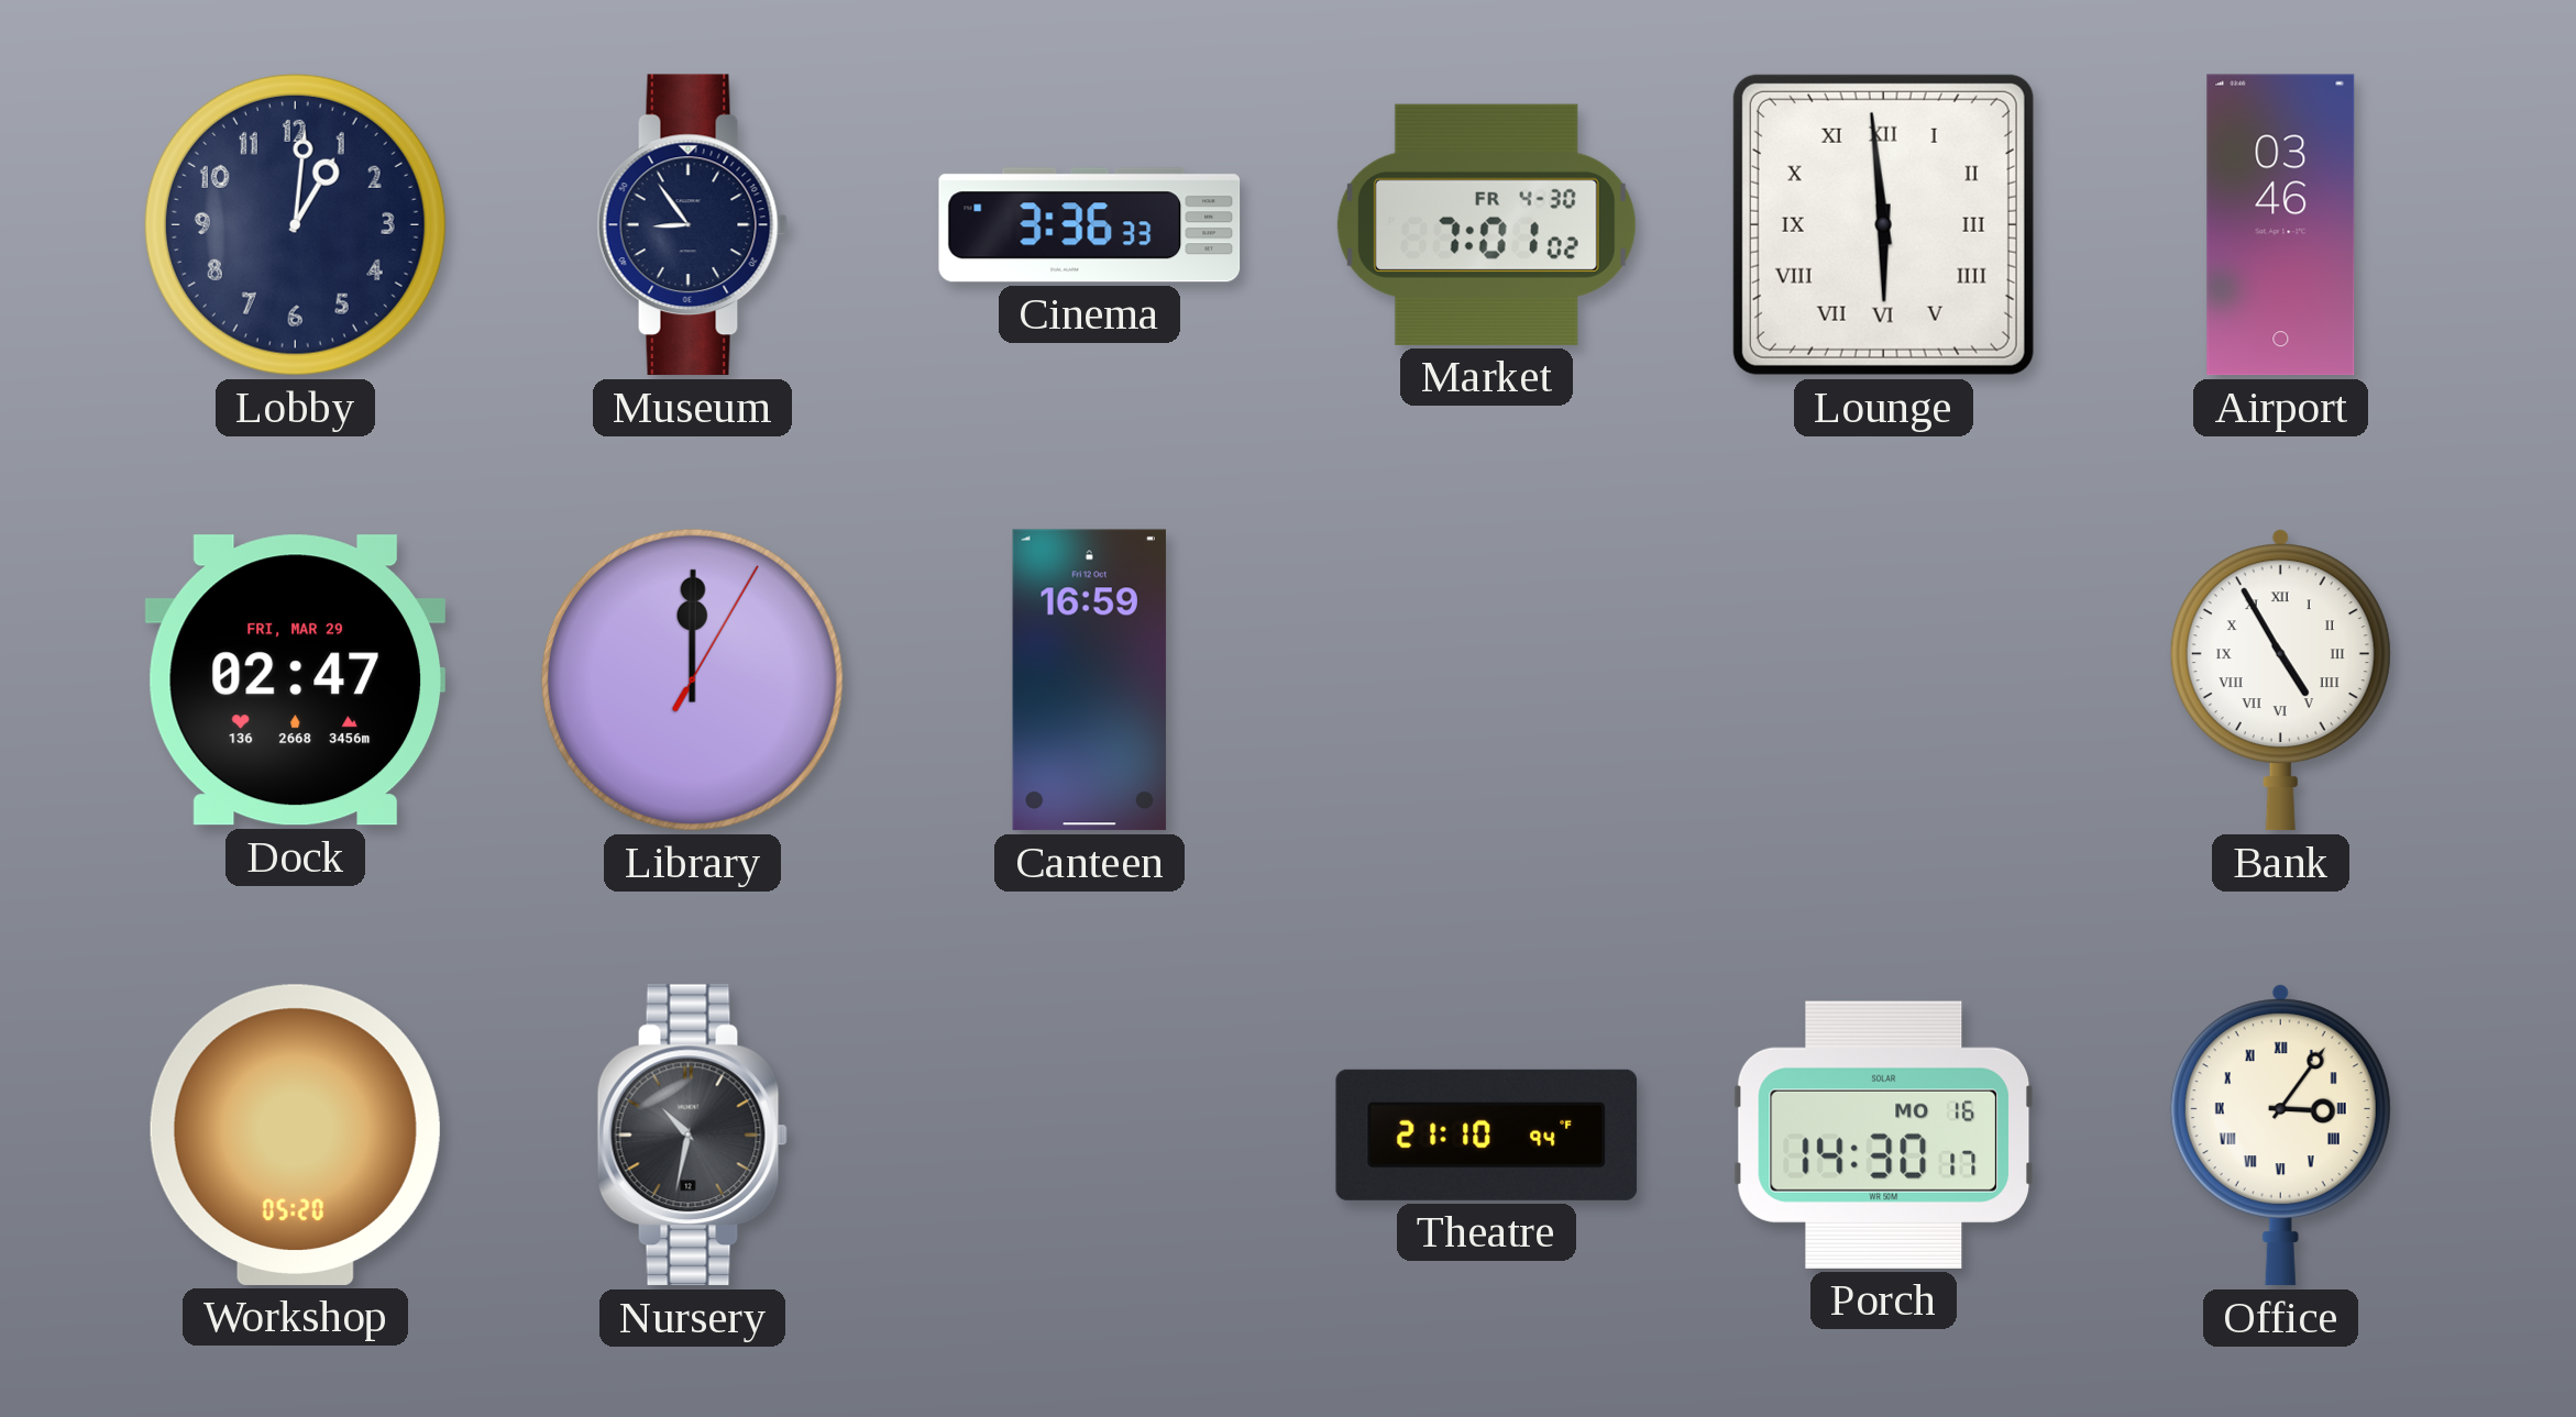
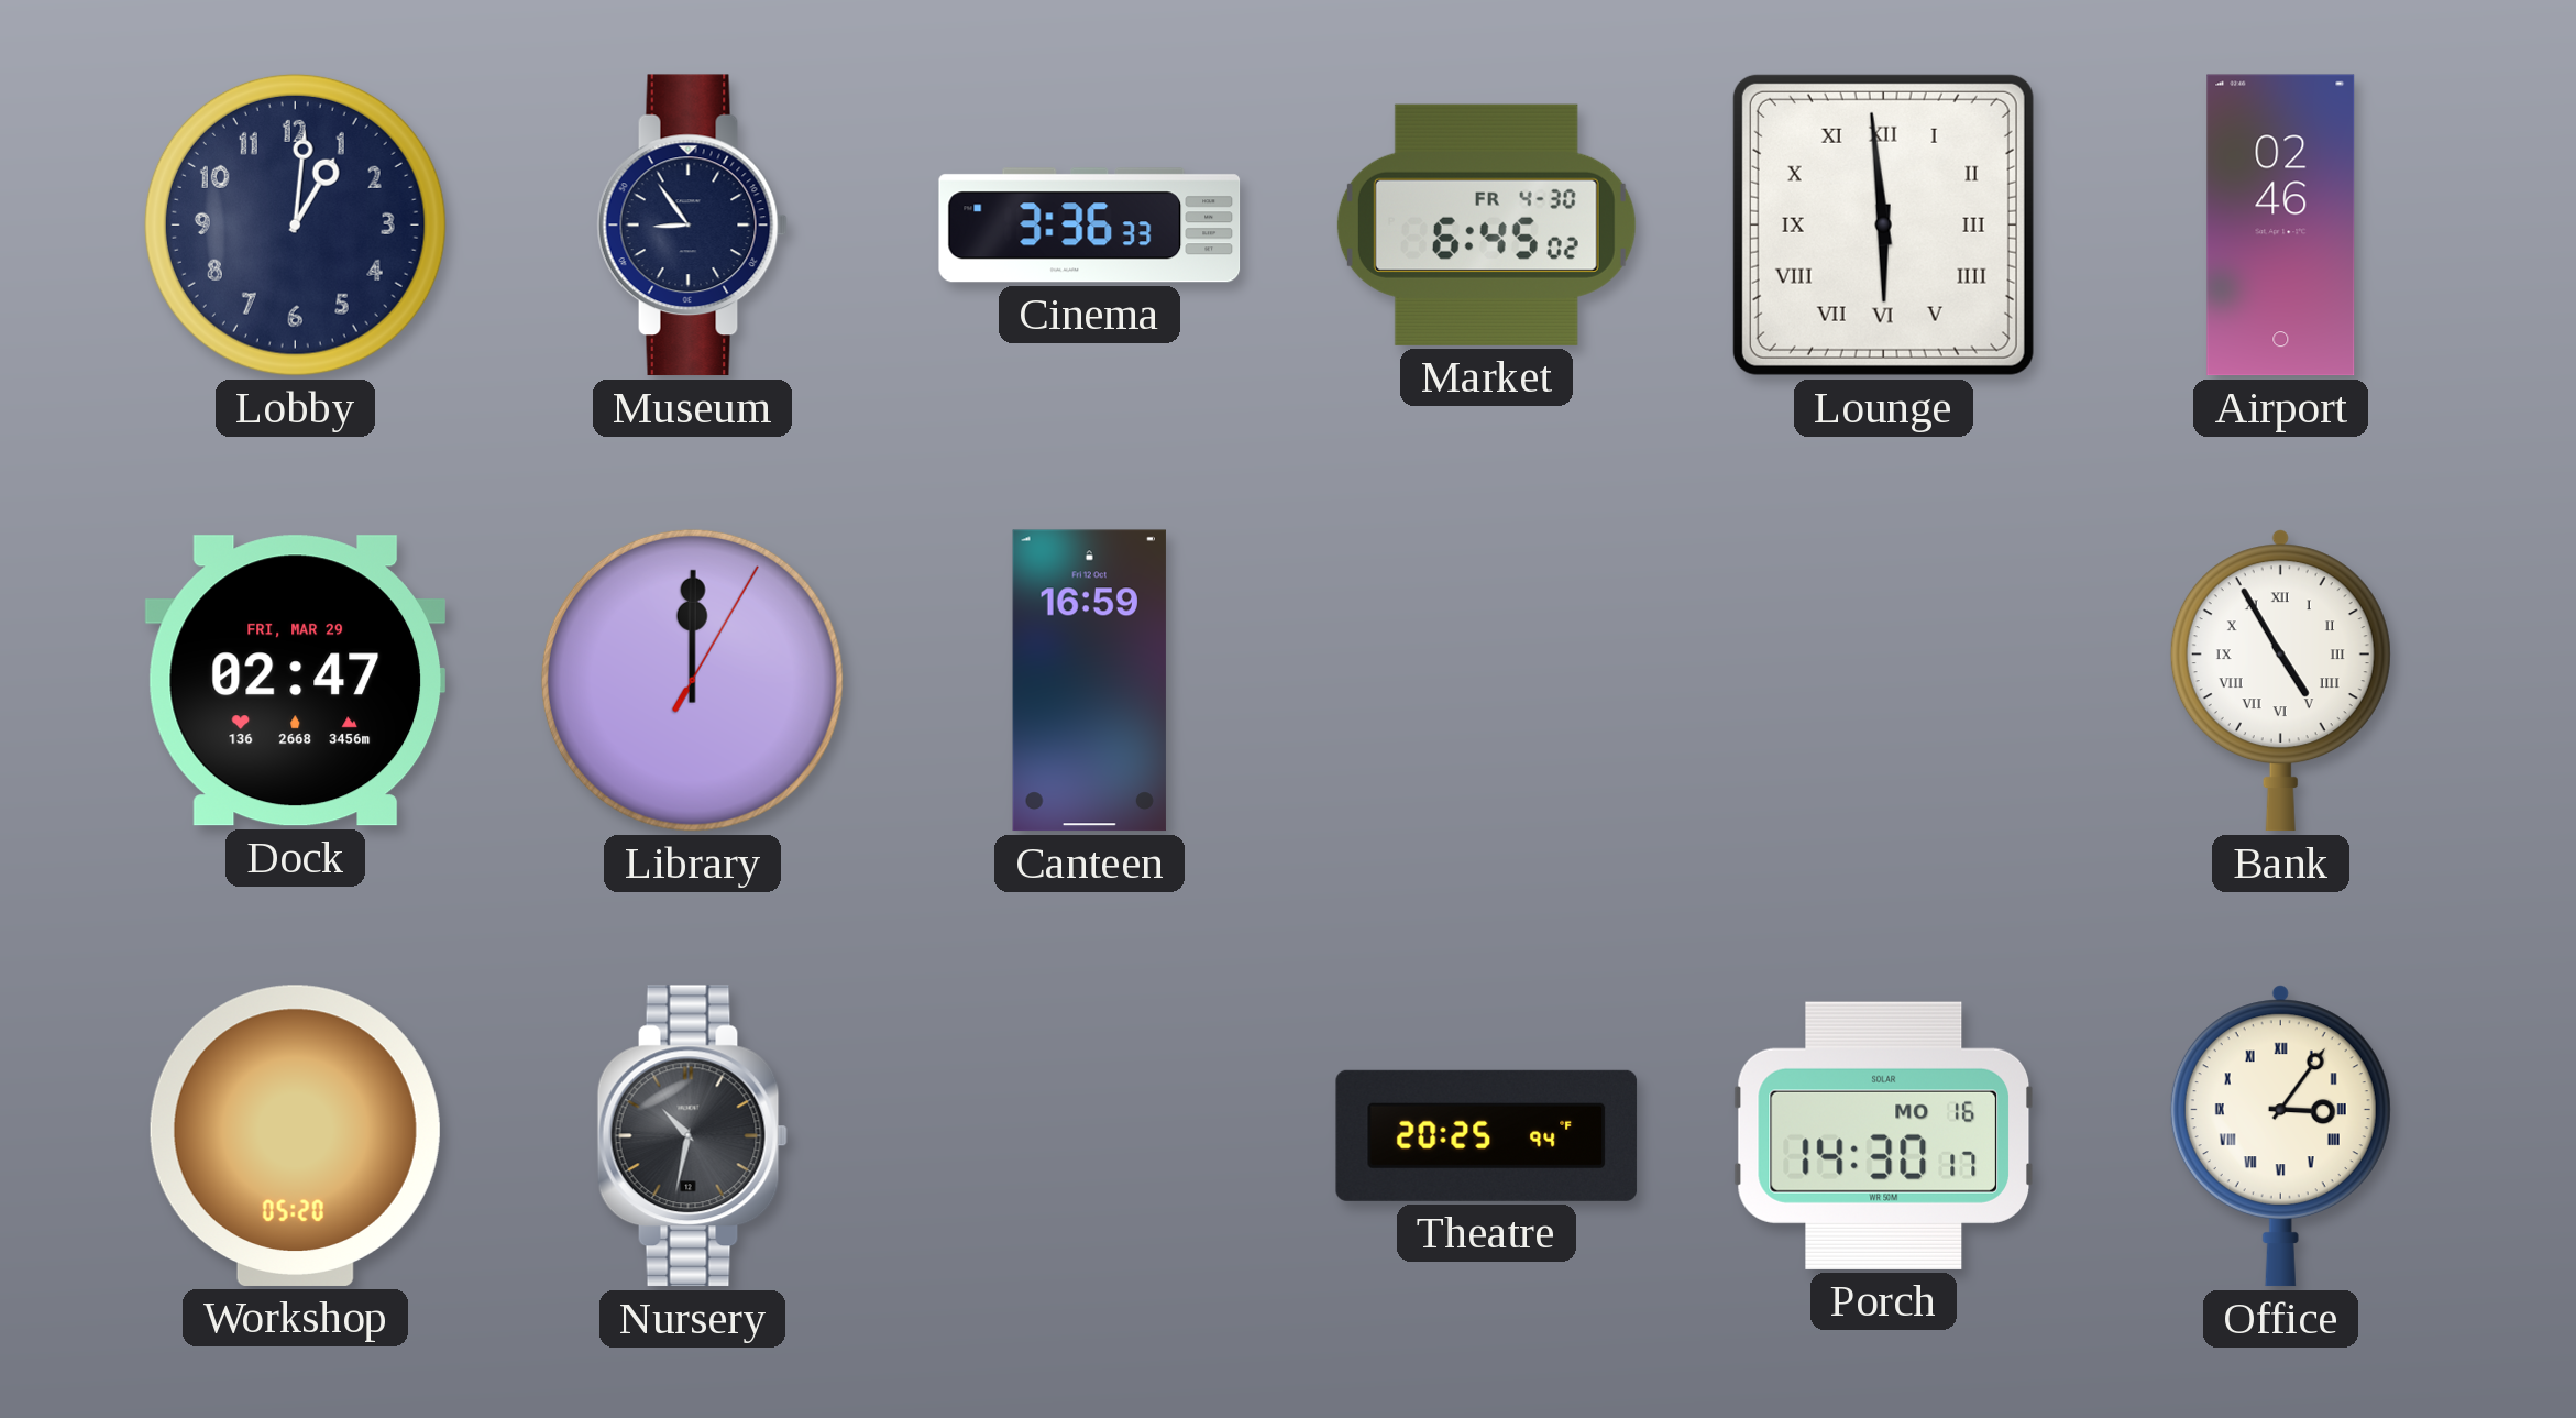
Market: 7:01 -> 6:45 (1486, 224)
Airport: 03:46 -> 02:46 (2281, 226)
Theatre: 21:10 -> 20:25 (1487, 1135)
